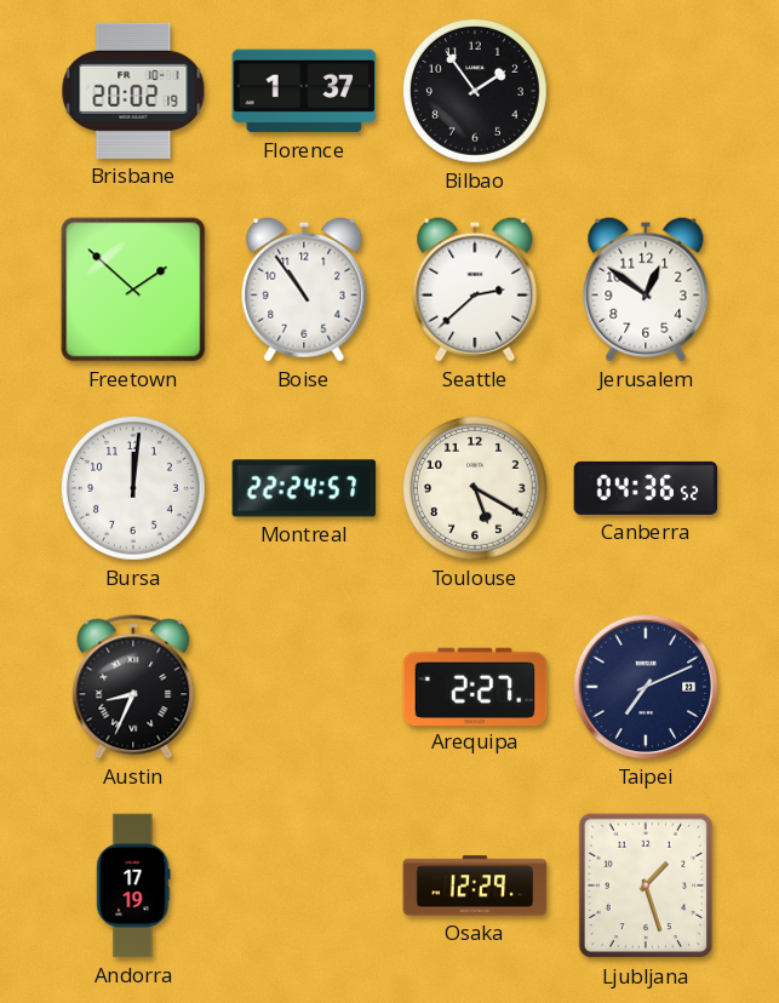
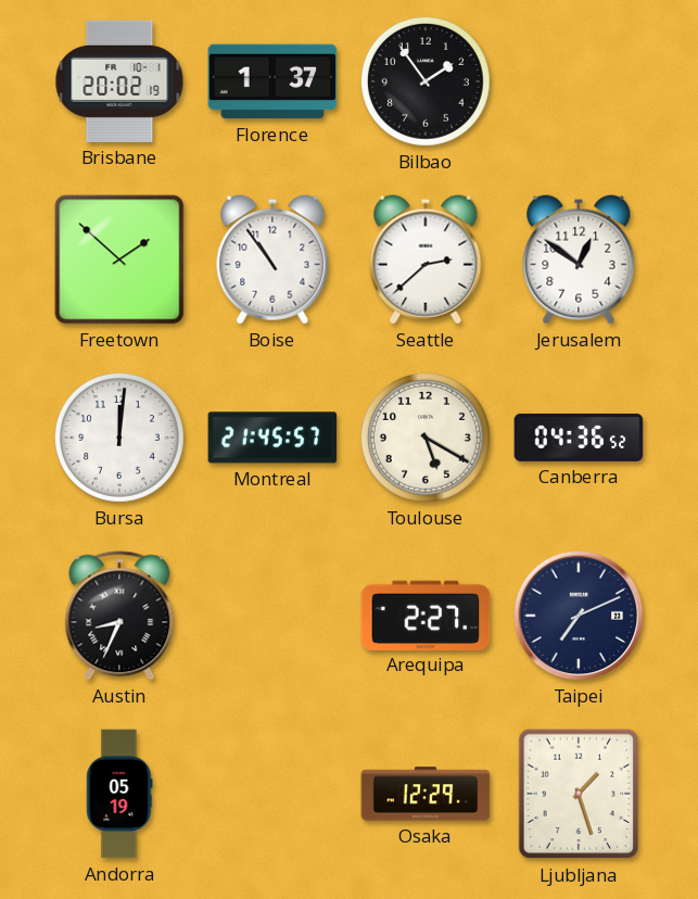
Montreal: 22:24 -> 21:45 (272, 438)
Andorra: 17:19 -> 05:19 (119, 794)
